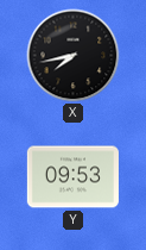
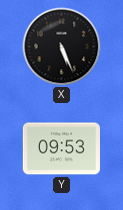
X: 7:43 -> 5:26 (62, 47)
